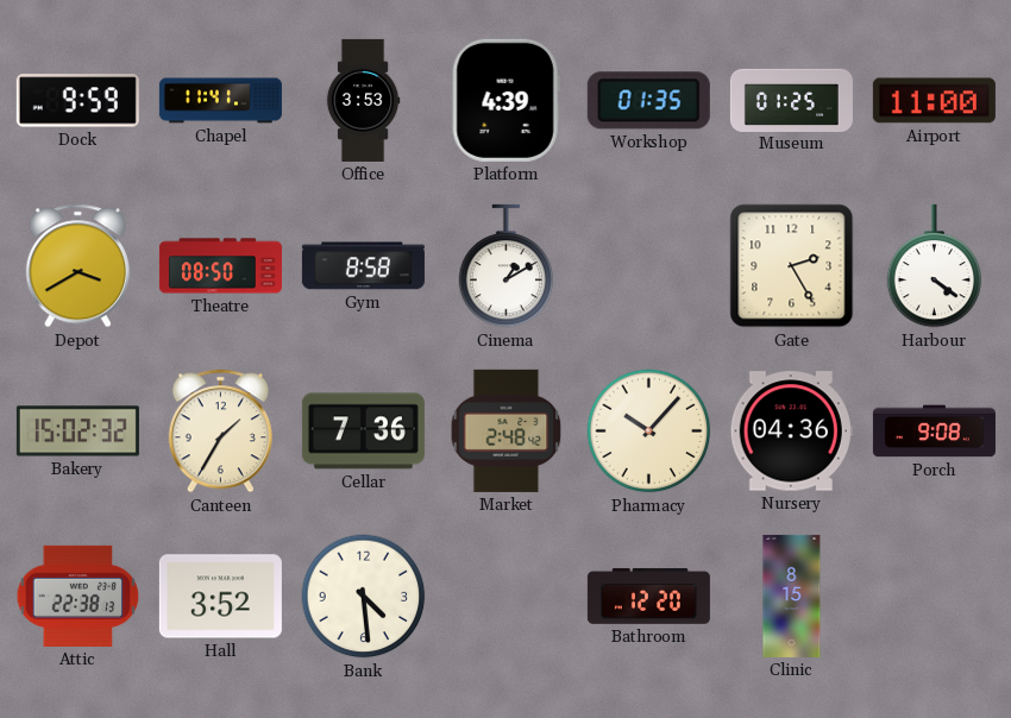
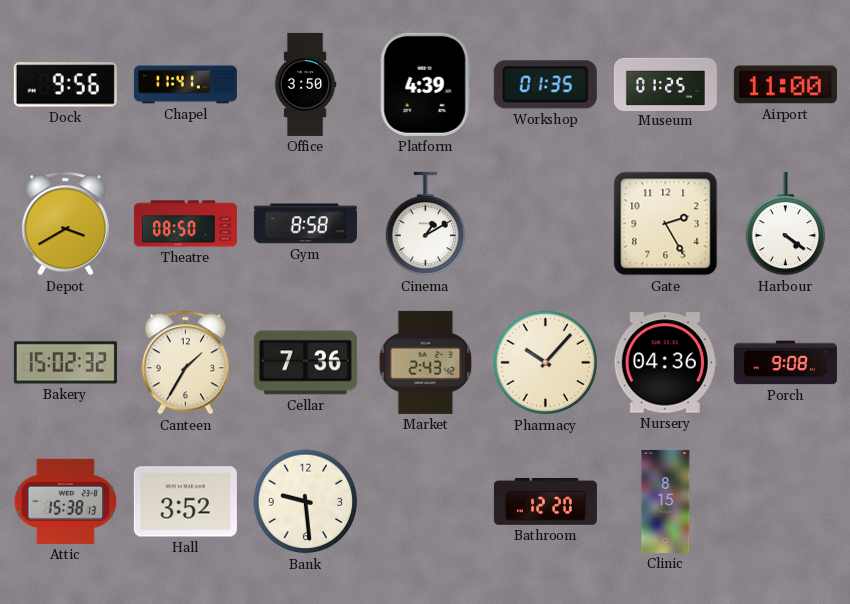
Dock: 9:59 -> 9:56 (65, 85)
Office: 3:53 -> 3:50 (305, 84)
Market: 2:48 -> 2:43 (426, 362)
Attic: 22:38 -> 15:38 (66, 501)
Bank: 4:29 -> 9:29 (306, 502)
